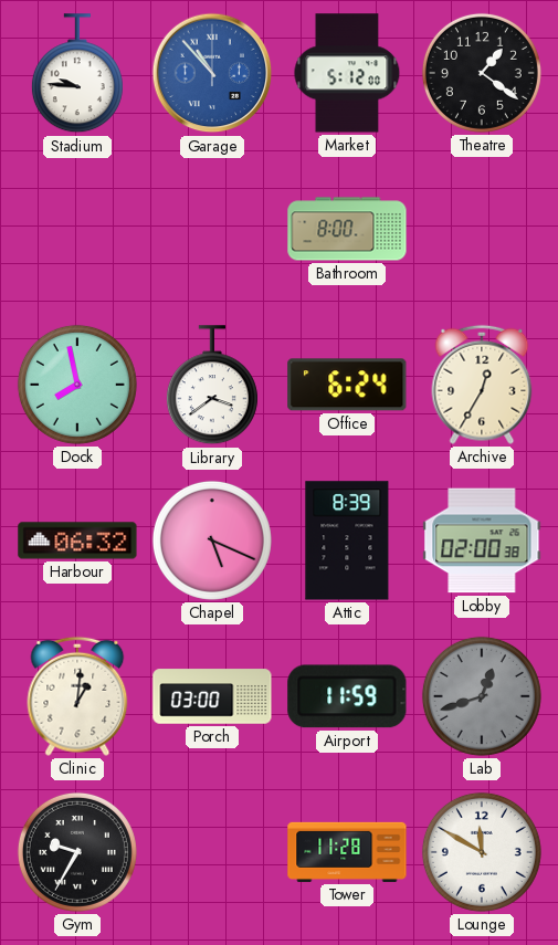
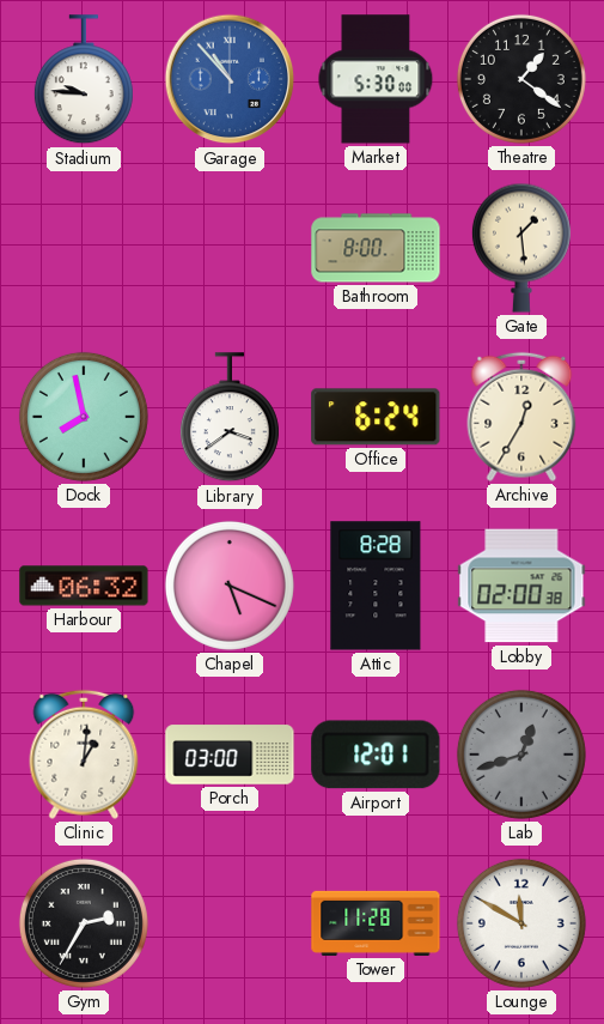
Market: 5:12 -> 5:30 (376, 79)
Gate: none -> 1:29 (521, 248)
Attic: 8:39 -> 8:28 (376, 586)
Airport: 11:59 -> 12:01 (376, 755)
Gym: 9:35 -> 2:35 (84, 923)
